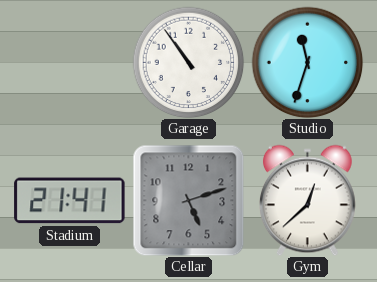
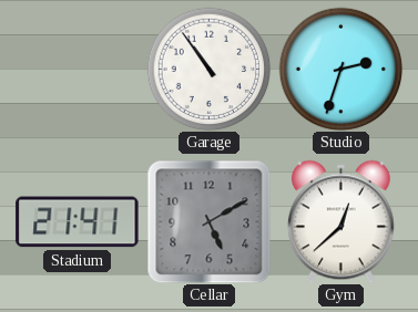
Studio: 11:33 -> 2:33 (340, 69)
Cellar: 5:12 -> 5:10 (208, 221)
